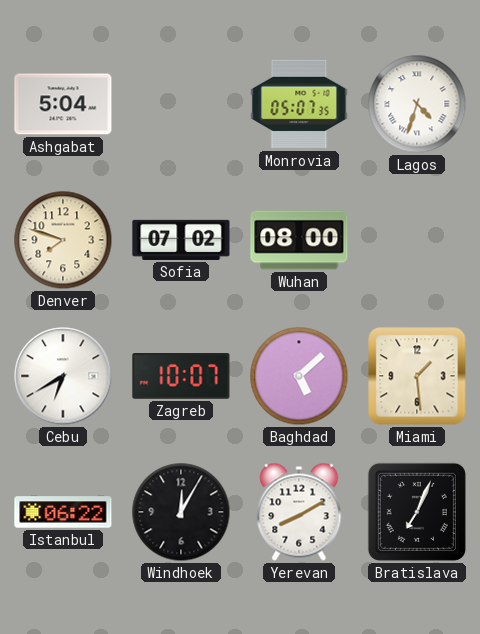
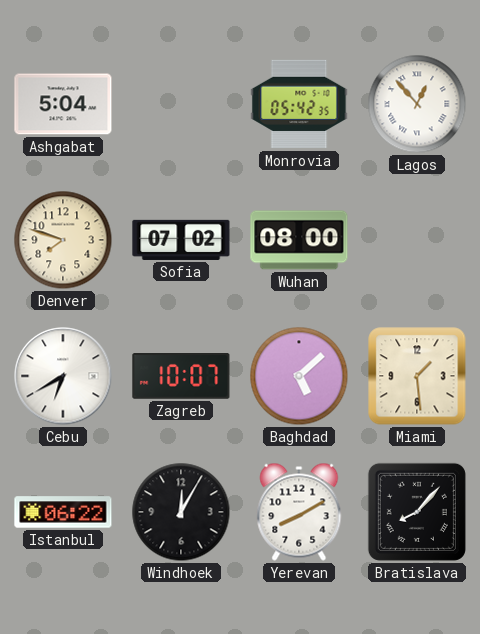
Monrovia: 05:07 -> 05:42 (299, 104)
Lagos: 4:33 -> 12:53 (417, 104)
Bratislava: 7:04 -> 8:07 (417, 512)
